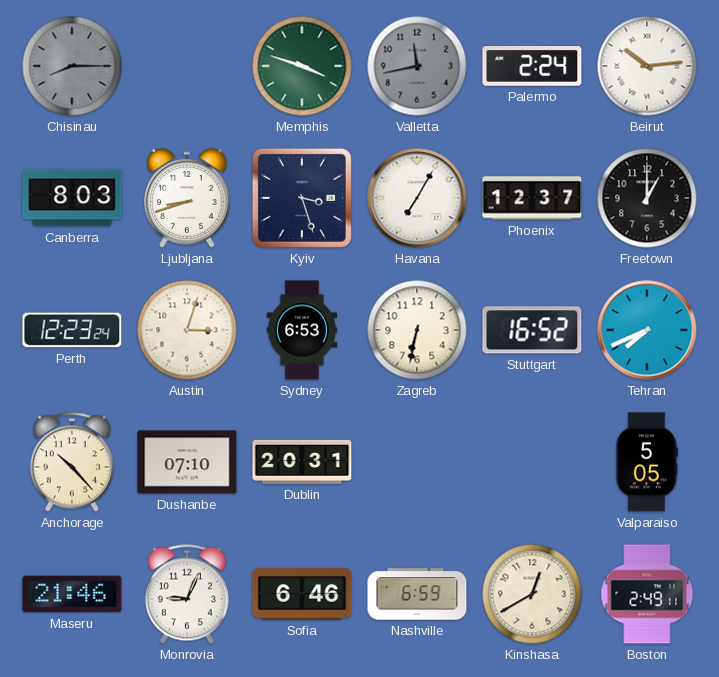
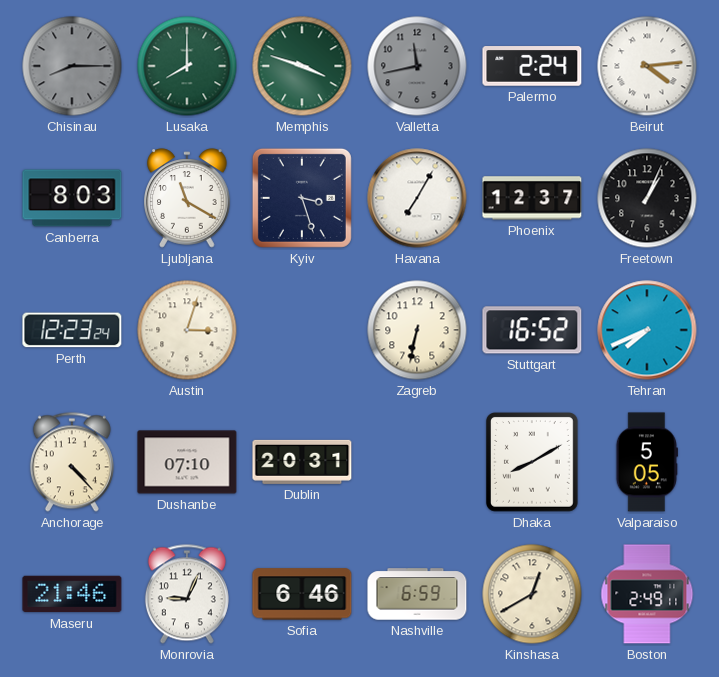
Lusaka: none -> 8:00 (187, 66)
Beirut: 10:14 -> 4:14 (647, 66)
Ljubljana: 8:42 -> 11:20 (187, 198)
Freetown: 1:00 -> 1:04 (647, 198)
Sydney: 6:53 -> none (301, 330)
Anchorage: 10:23 -> 4:23 (72, 462)
Dhaka: none -> 8:10 (532, 463)
